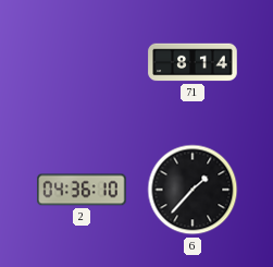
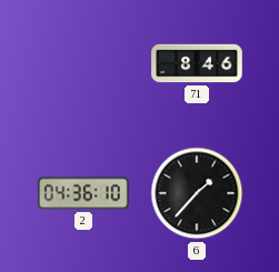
71: 8:14 -> 8:46 (197, 63)
